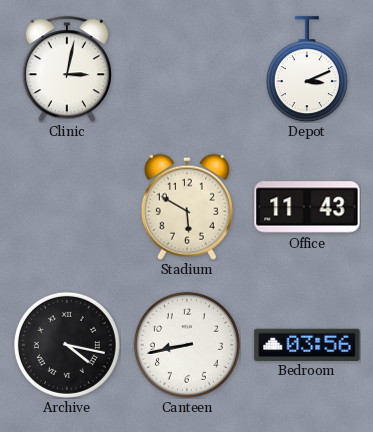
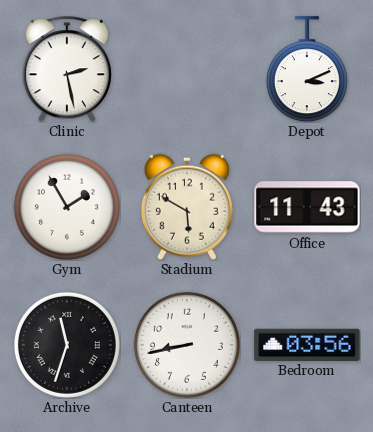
Clinic: 3:02 -> 2:28 (67, 69)
Gym: none -> 1:55 (67, 207)
Archive: 4:17 -> 11:33 (67, 345)
